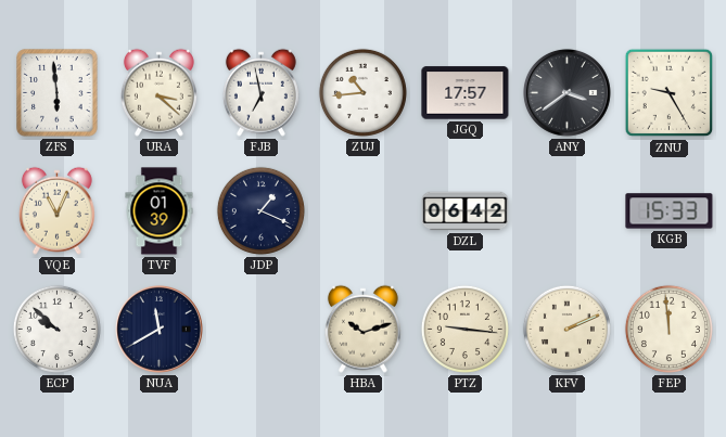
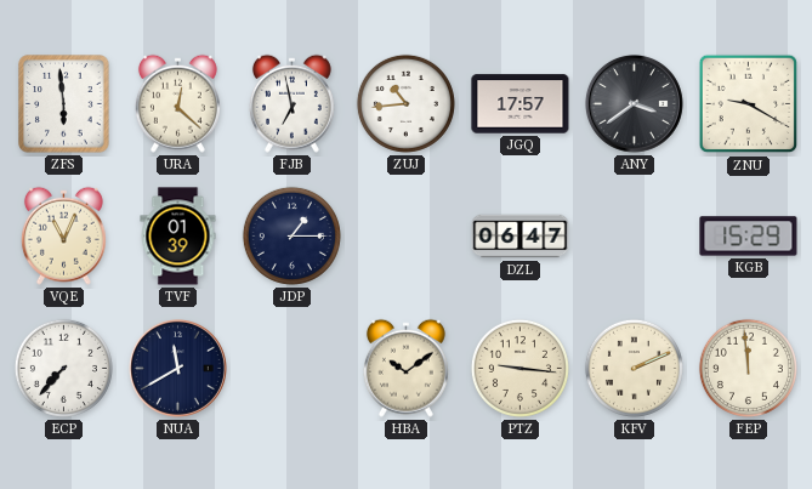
URA: 3:22 -> 12:22 (177, 103)
ZNU: 9:25 -> 9:20 (749, 104)
JDP: 1:19 -> 1:15 (291, 235)
DZL: 06:42 -> 06:47 (521, 237)
KGB: 15:33 -> 15:29 (749, 237)
ECP: 9:52 -> 7:37 (63, 368)
HBA: 10:12 -> 10:09 (405, 368)
